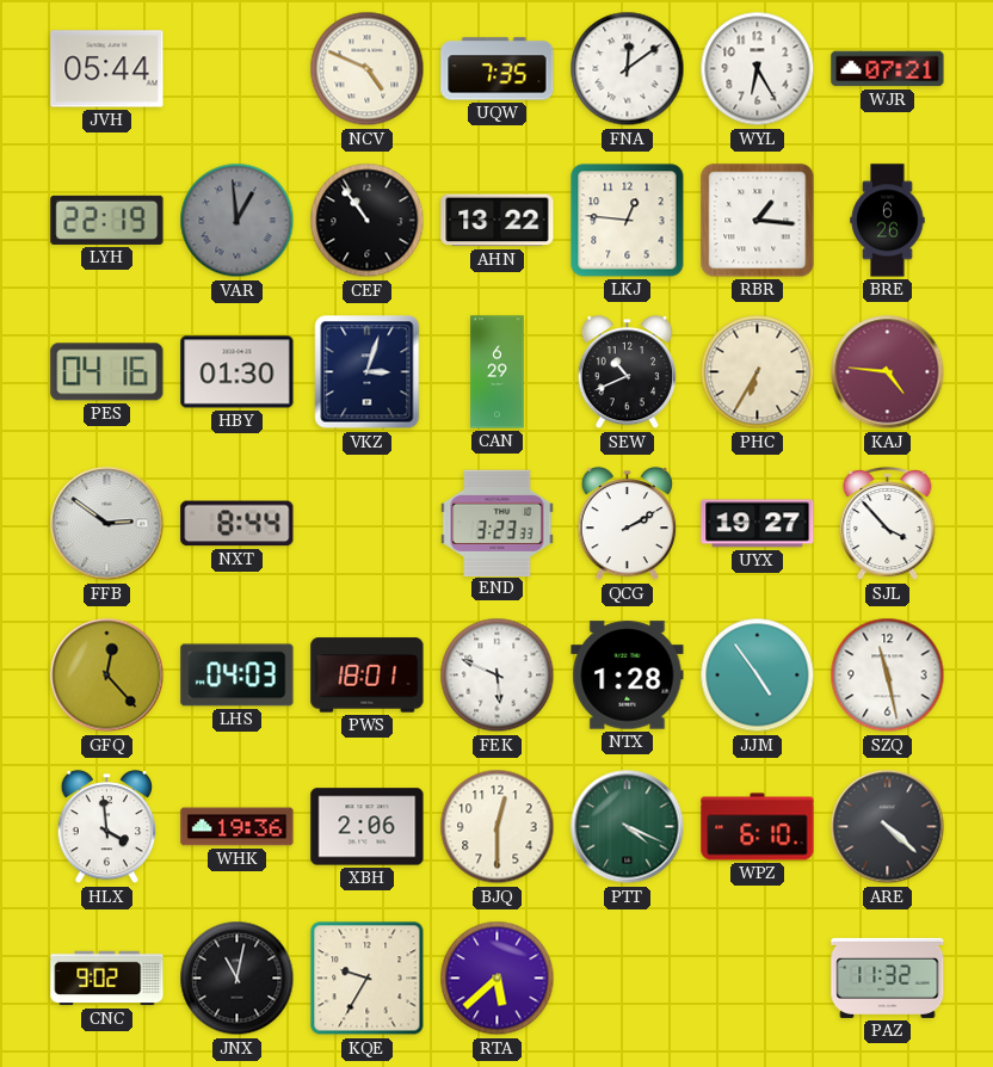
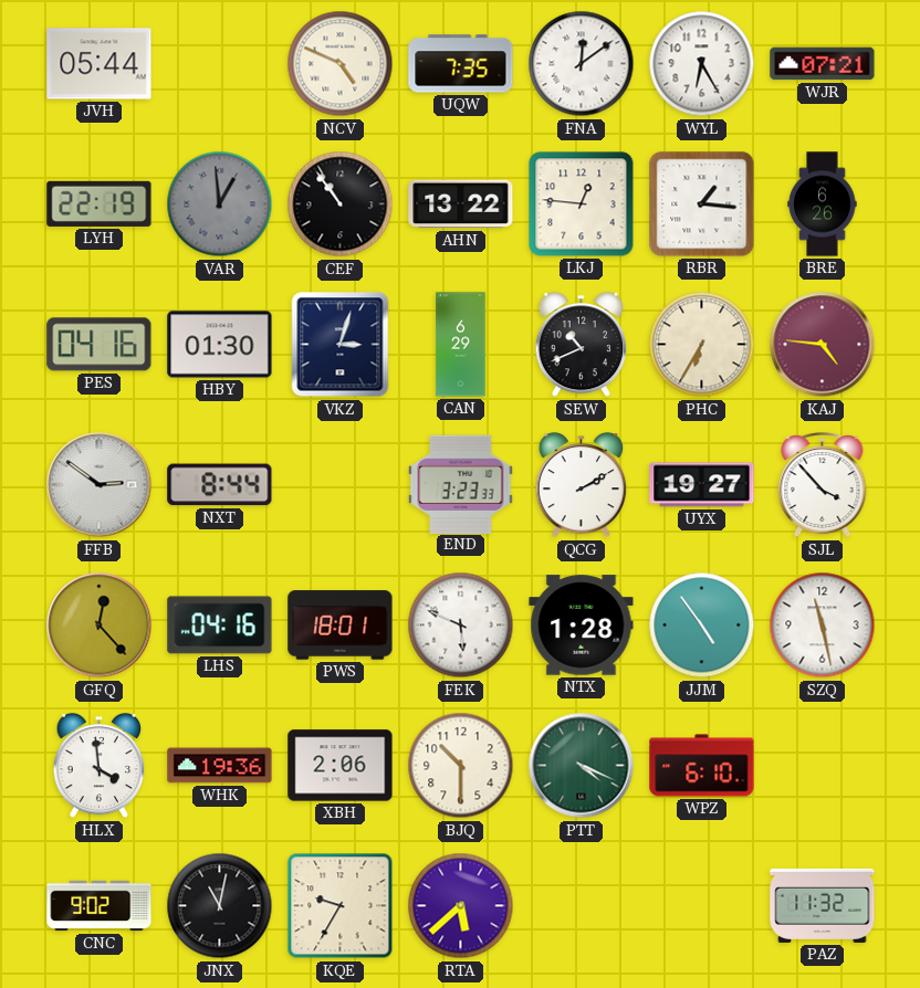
LHS: 04:03 -> 04:16 (220, 626)
BJQ: 12:30 -> 10:30 (461, 766)
ARE: 4:22 -> none (888, 827)
